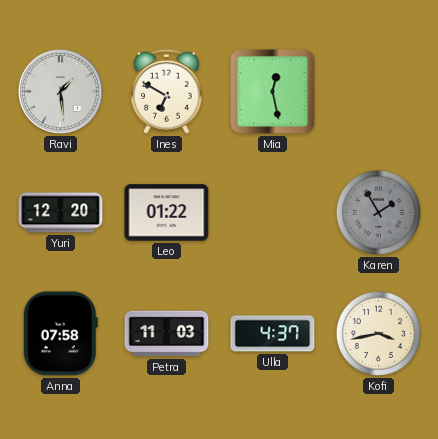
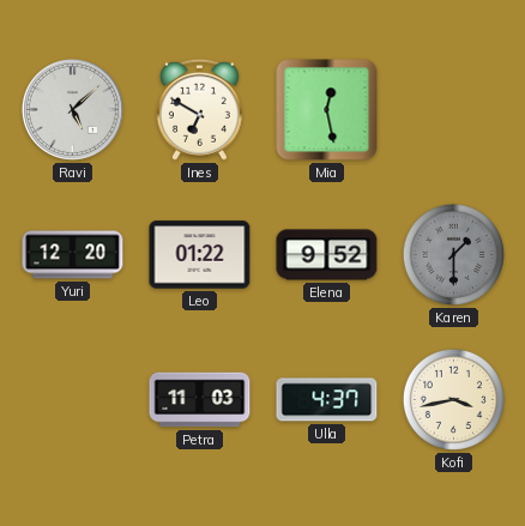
Ravi: 1:29 -> 5:08 (72, 109)
Elena: none -> 9:52 (327, 255)
Karen: 1:55 -> 1:30 (453, 254)
Anna: 07:58 -> none (60, 334)
